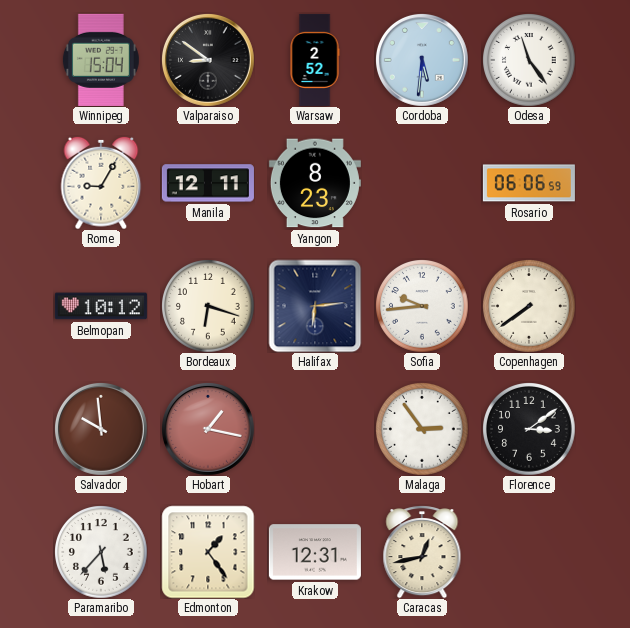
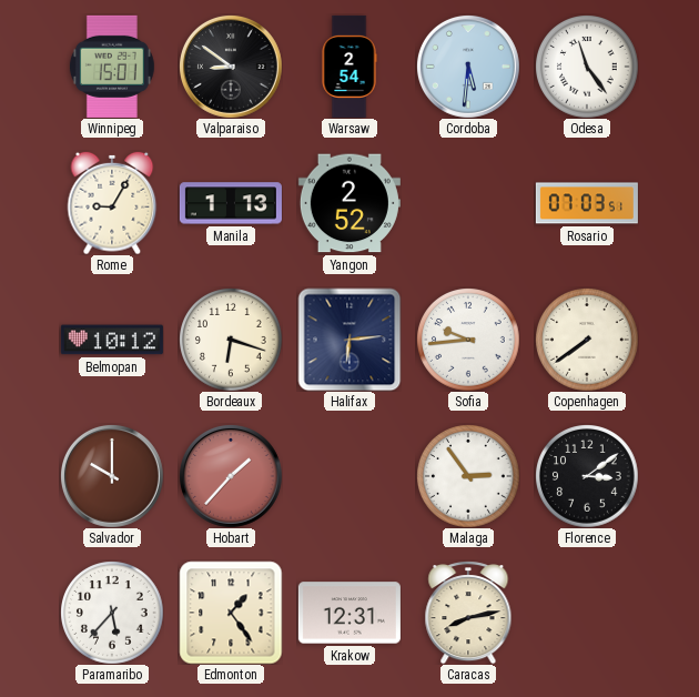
Winnipeg: 15:04 -> 15:01 (112, 67)
Warsaw: 2:52 -> 2:54 (349, 67)
Manila: 12:11 -> 1:13 (231, 203)
Yangon: 8:23 -> 2:52 (349, 203)
Rosario: 06:06 -> 07:03 (587, 203)
Salvador: 9:59 -> 10:00 (112, 476)
Hobart: 1:17 -> 1:37 (231, 476)
Caracas: 12:43 -> 8:13 (468, 613)
